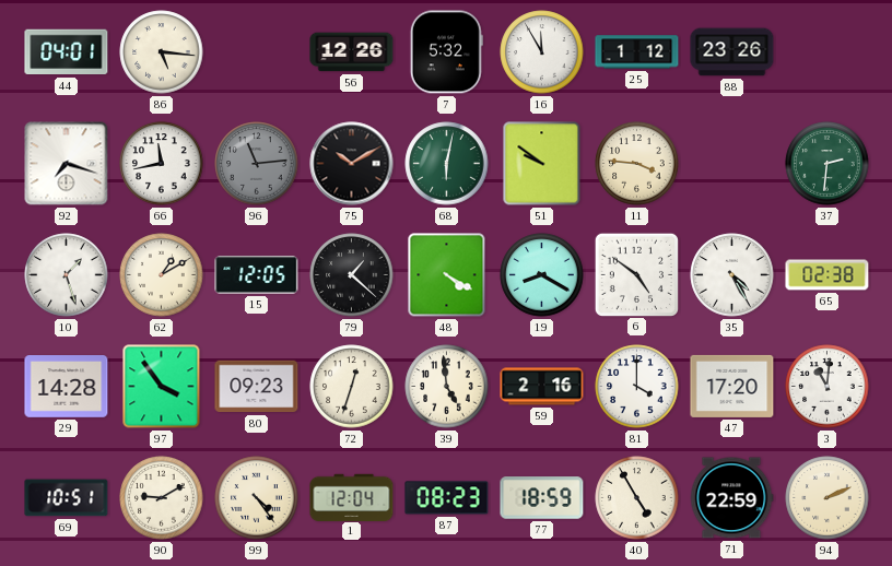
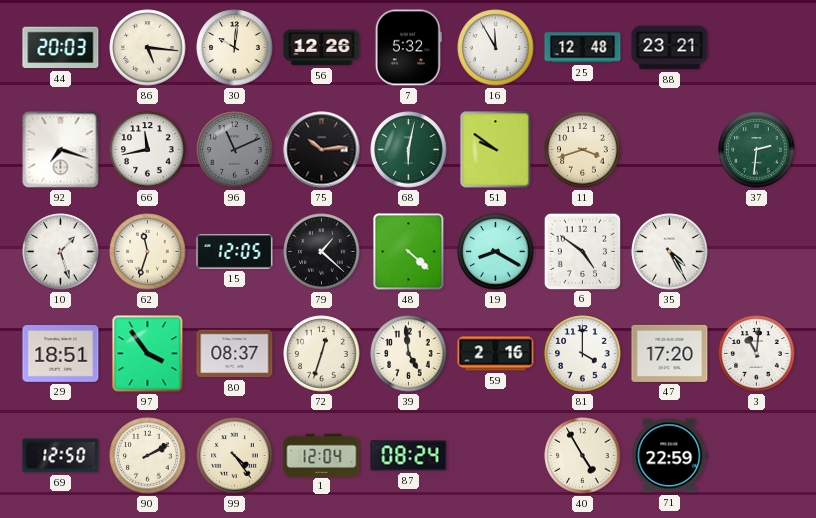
44: 04:01 -> 20:03 (61, 48)
30: none -> 10:01 (235, 48)
25: 1:12 -> 12:48 (583, 48)
88: 23:26 -> 23:21 (670, 48)
96: 11:14 -> 11:11 (235, 150)
75: 10:10 -> 10:14 (322, 150)
11: 3:46 -> 3:42 (583, 150)
62: 1:10 -> 11:33 (148, 252)
48: 4:20 -> 4:22 (409, 252)
65: 02:38 -> none (828, 275)
29: 14:28 -> 18:51 (61, 354)
80: 09:23 -> 08:37 (235, 354)
69: 10:51 -> 12:50 (61, 456)
90: 9:10 -> 2:10 (148, 456)
87: 08:23 -> 08:24 (409, 456)
77: 18:59 -> none (542, 498)
94: 2:11 -> none (828, 498)
